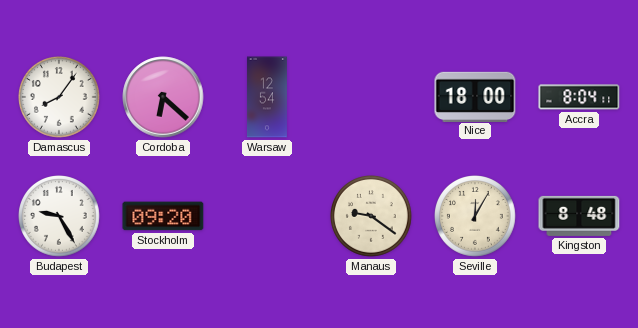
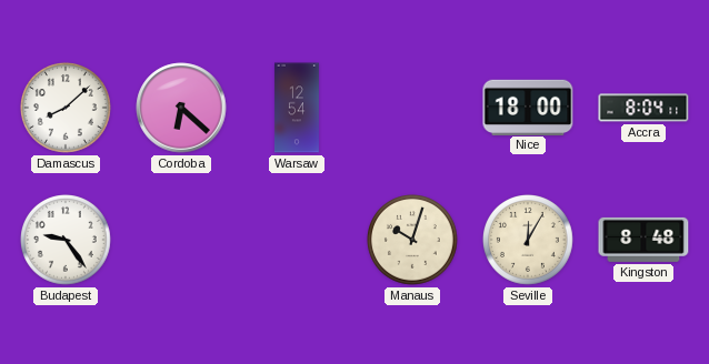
Damascus: 8:06 -> 8:08 (67, 109)
Budapest: 9:25 -> 9:24 (67, 241)
Stockholm: 09:20 -> none (163, 216)
Manaus: 9:21 -> 10:03 (413, 241)
